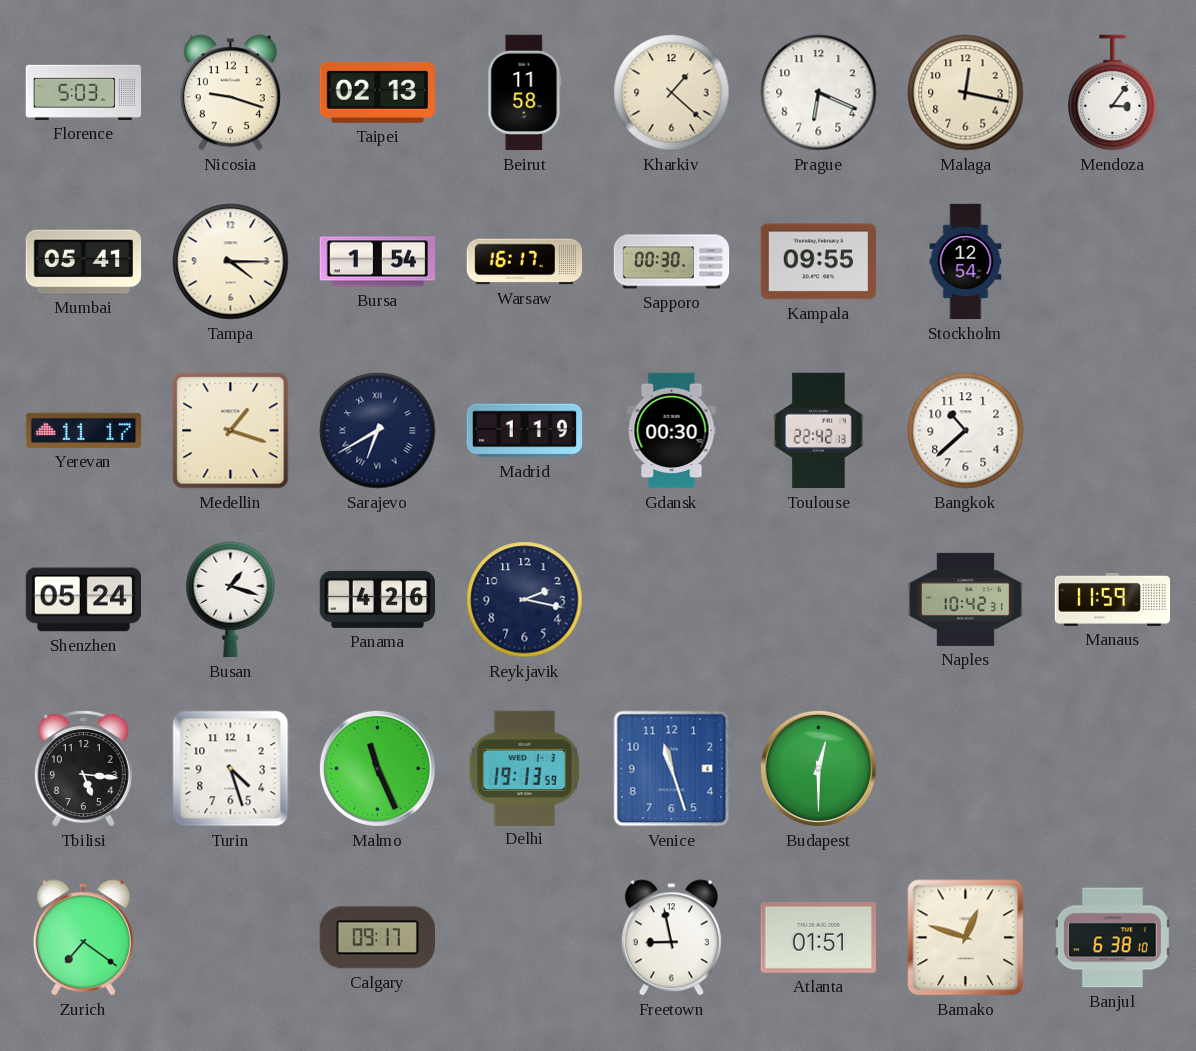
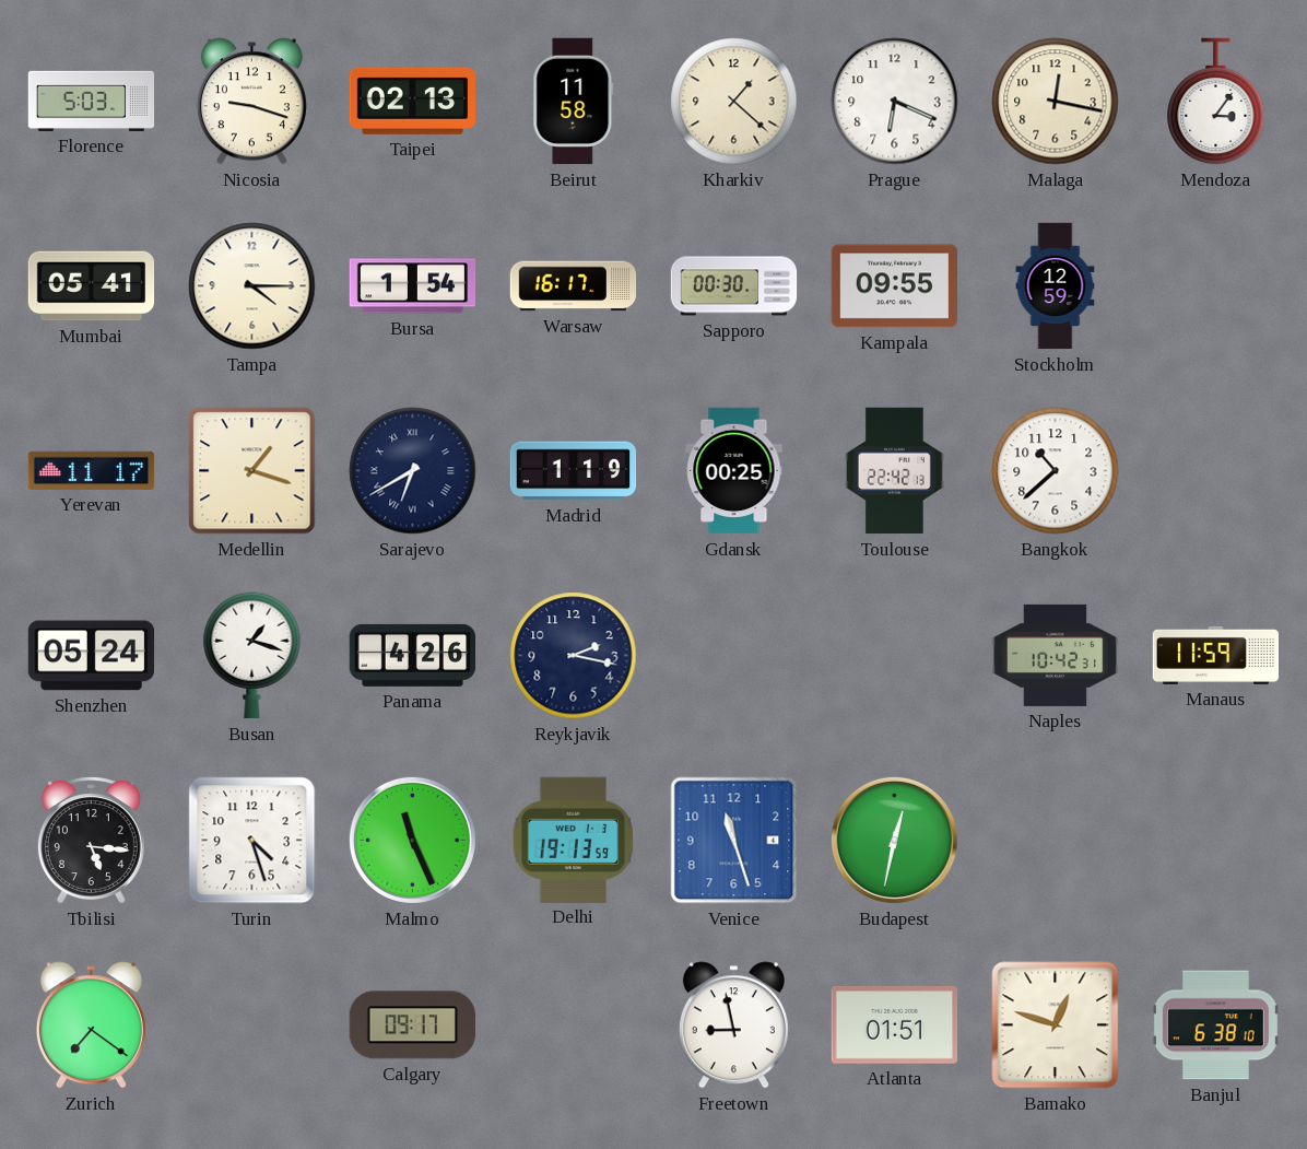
Stockholm: 12:54 -> 12:59 (1056, 286)
Gdansk: 00:30 -> 00:25 (734, 471)
Budapest: 12:30 -> 12:32 (894, 840)
